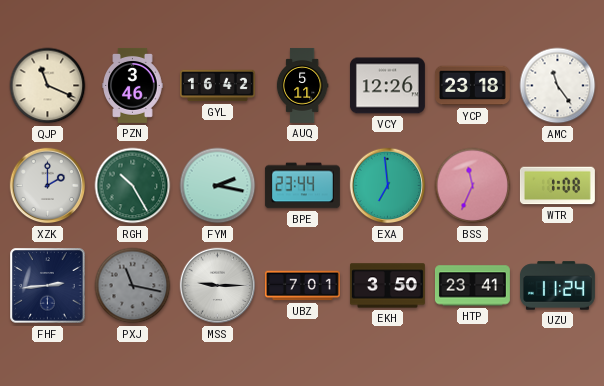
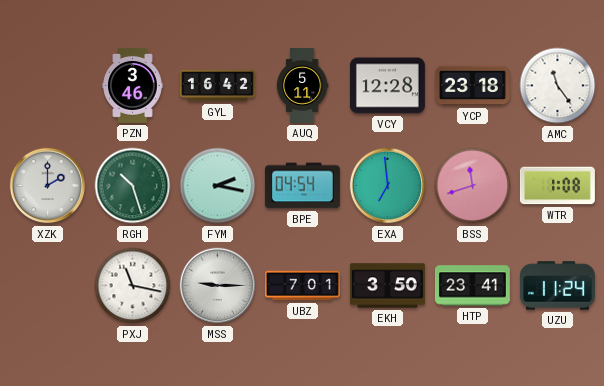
QJP: 11:19 -> none (48, 86)
VCY: 12:26 -> 12:28 (387, 86)
RGH: 10:25 -> 10:27 (133, 186)
BPE: 23:44 -> 04:54 (302, 186)
BSS: 11:34 -> 11:42 (473, 186)
FHF: 2:44 -> none (48, 286)
PXJ dial: grey -> white (133, 286)
